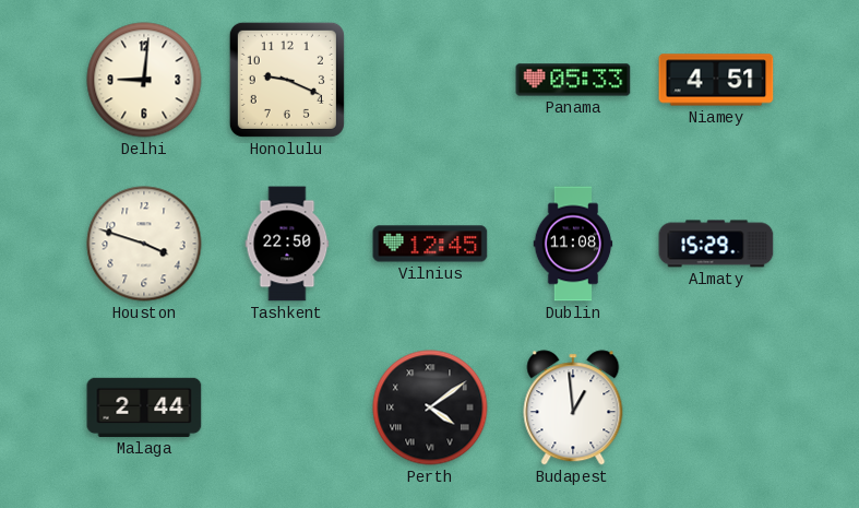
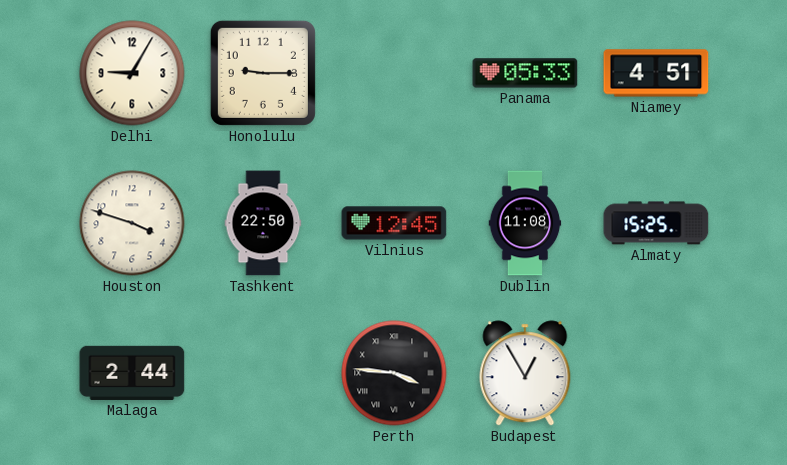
Delhi: 9:01 -> 9:05 (132, 73)
Honolulu: 9:19 -> 9:15 (263, 73)
Almaty: 15:29 -> 15:25 (656, 223)
Perth: 4:09 -> 3:46 (394, 373)
Budapest: 12:59 -> 12:55 (525, 373)
